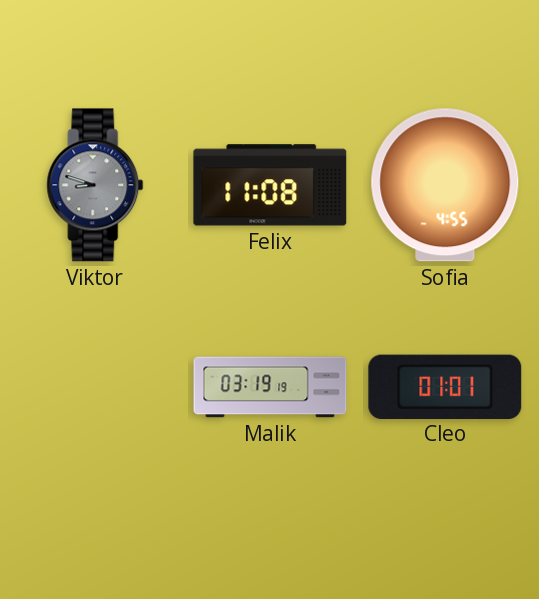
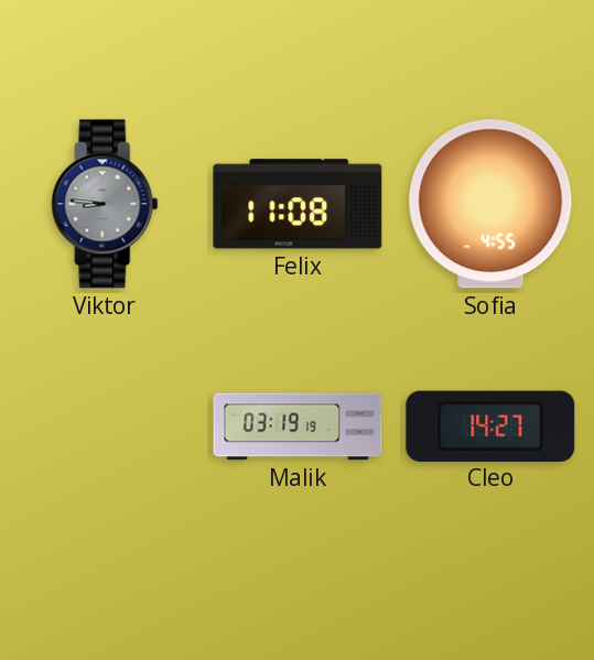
Viktor: 8:48 -> 8:46 (105, 204)
Cleo: 01:01 -> 14:27 (490, 425)
